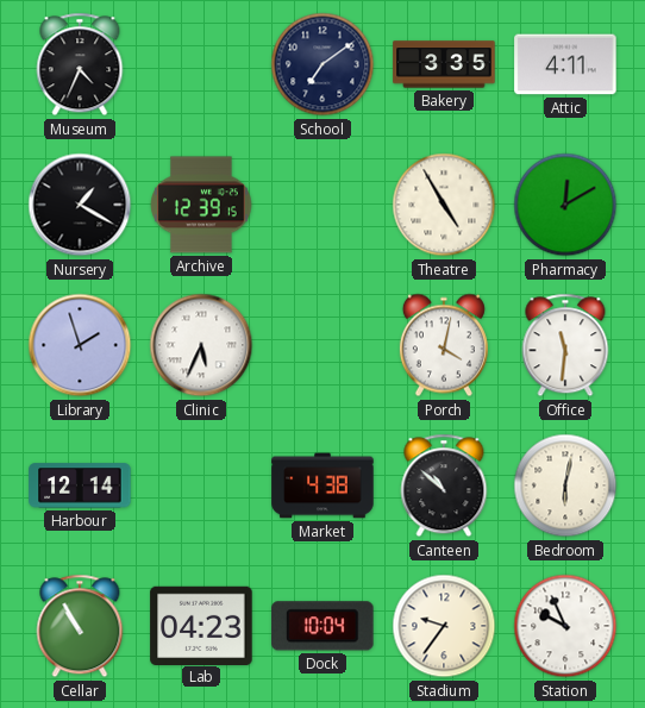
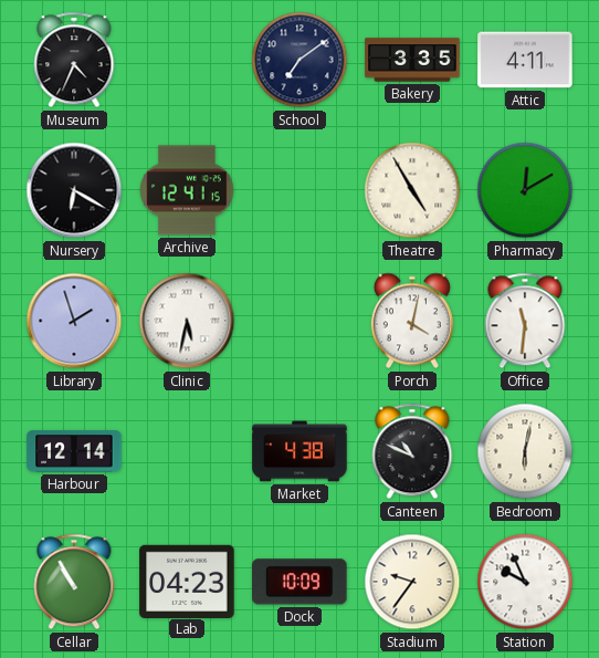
Nursery: 1:20 -> 6:20 (74, 190)
Archive: 12:39 -> 12:41 (187, 190)
Clinic: 5:34 -> 5:32 (187, 321)
Canteen: 10:52 -> 10:49 (412, 451)
Dock: 10:04 -> 10:09 (299, 582)
